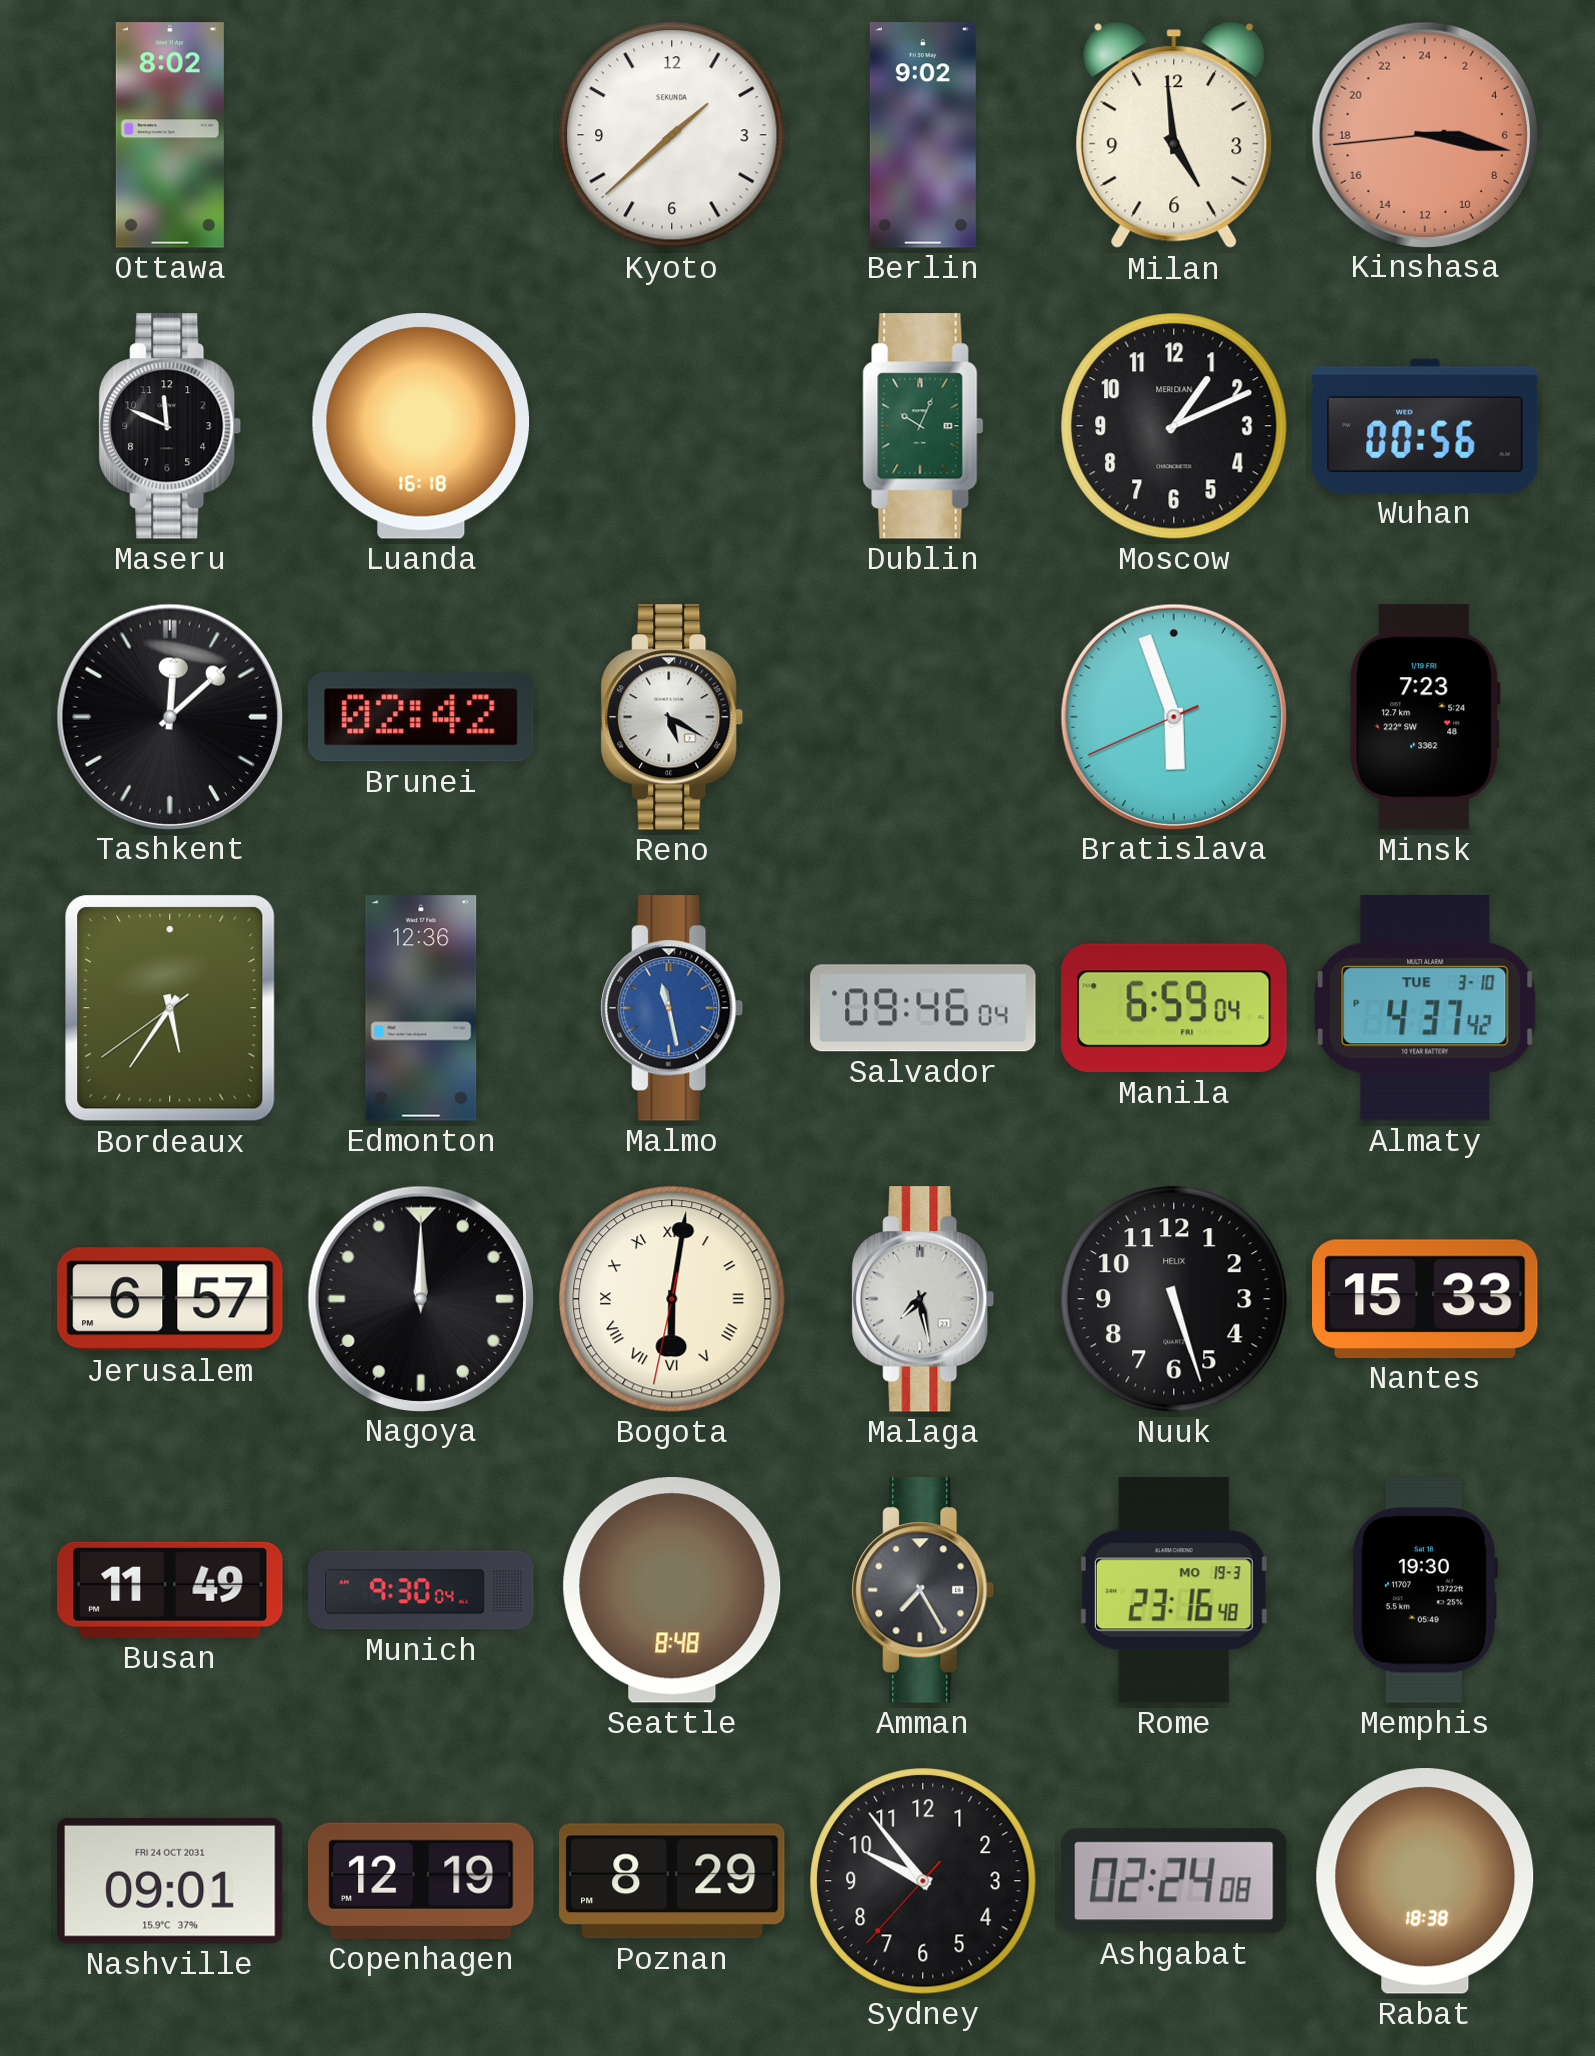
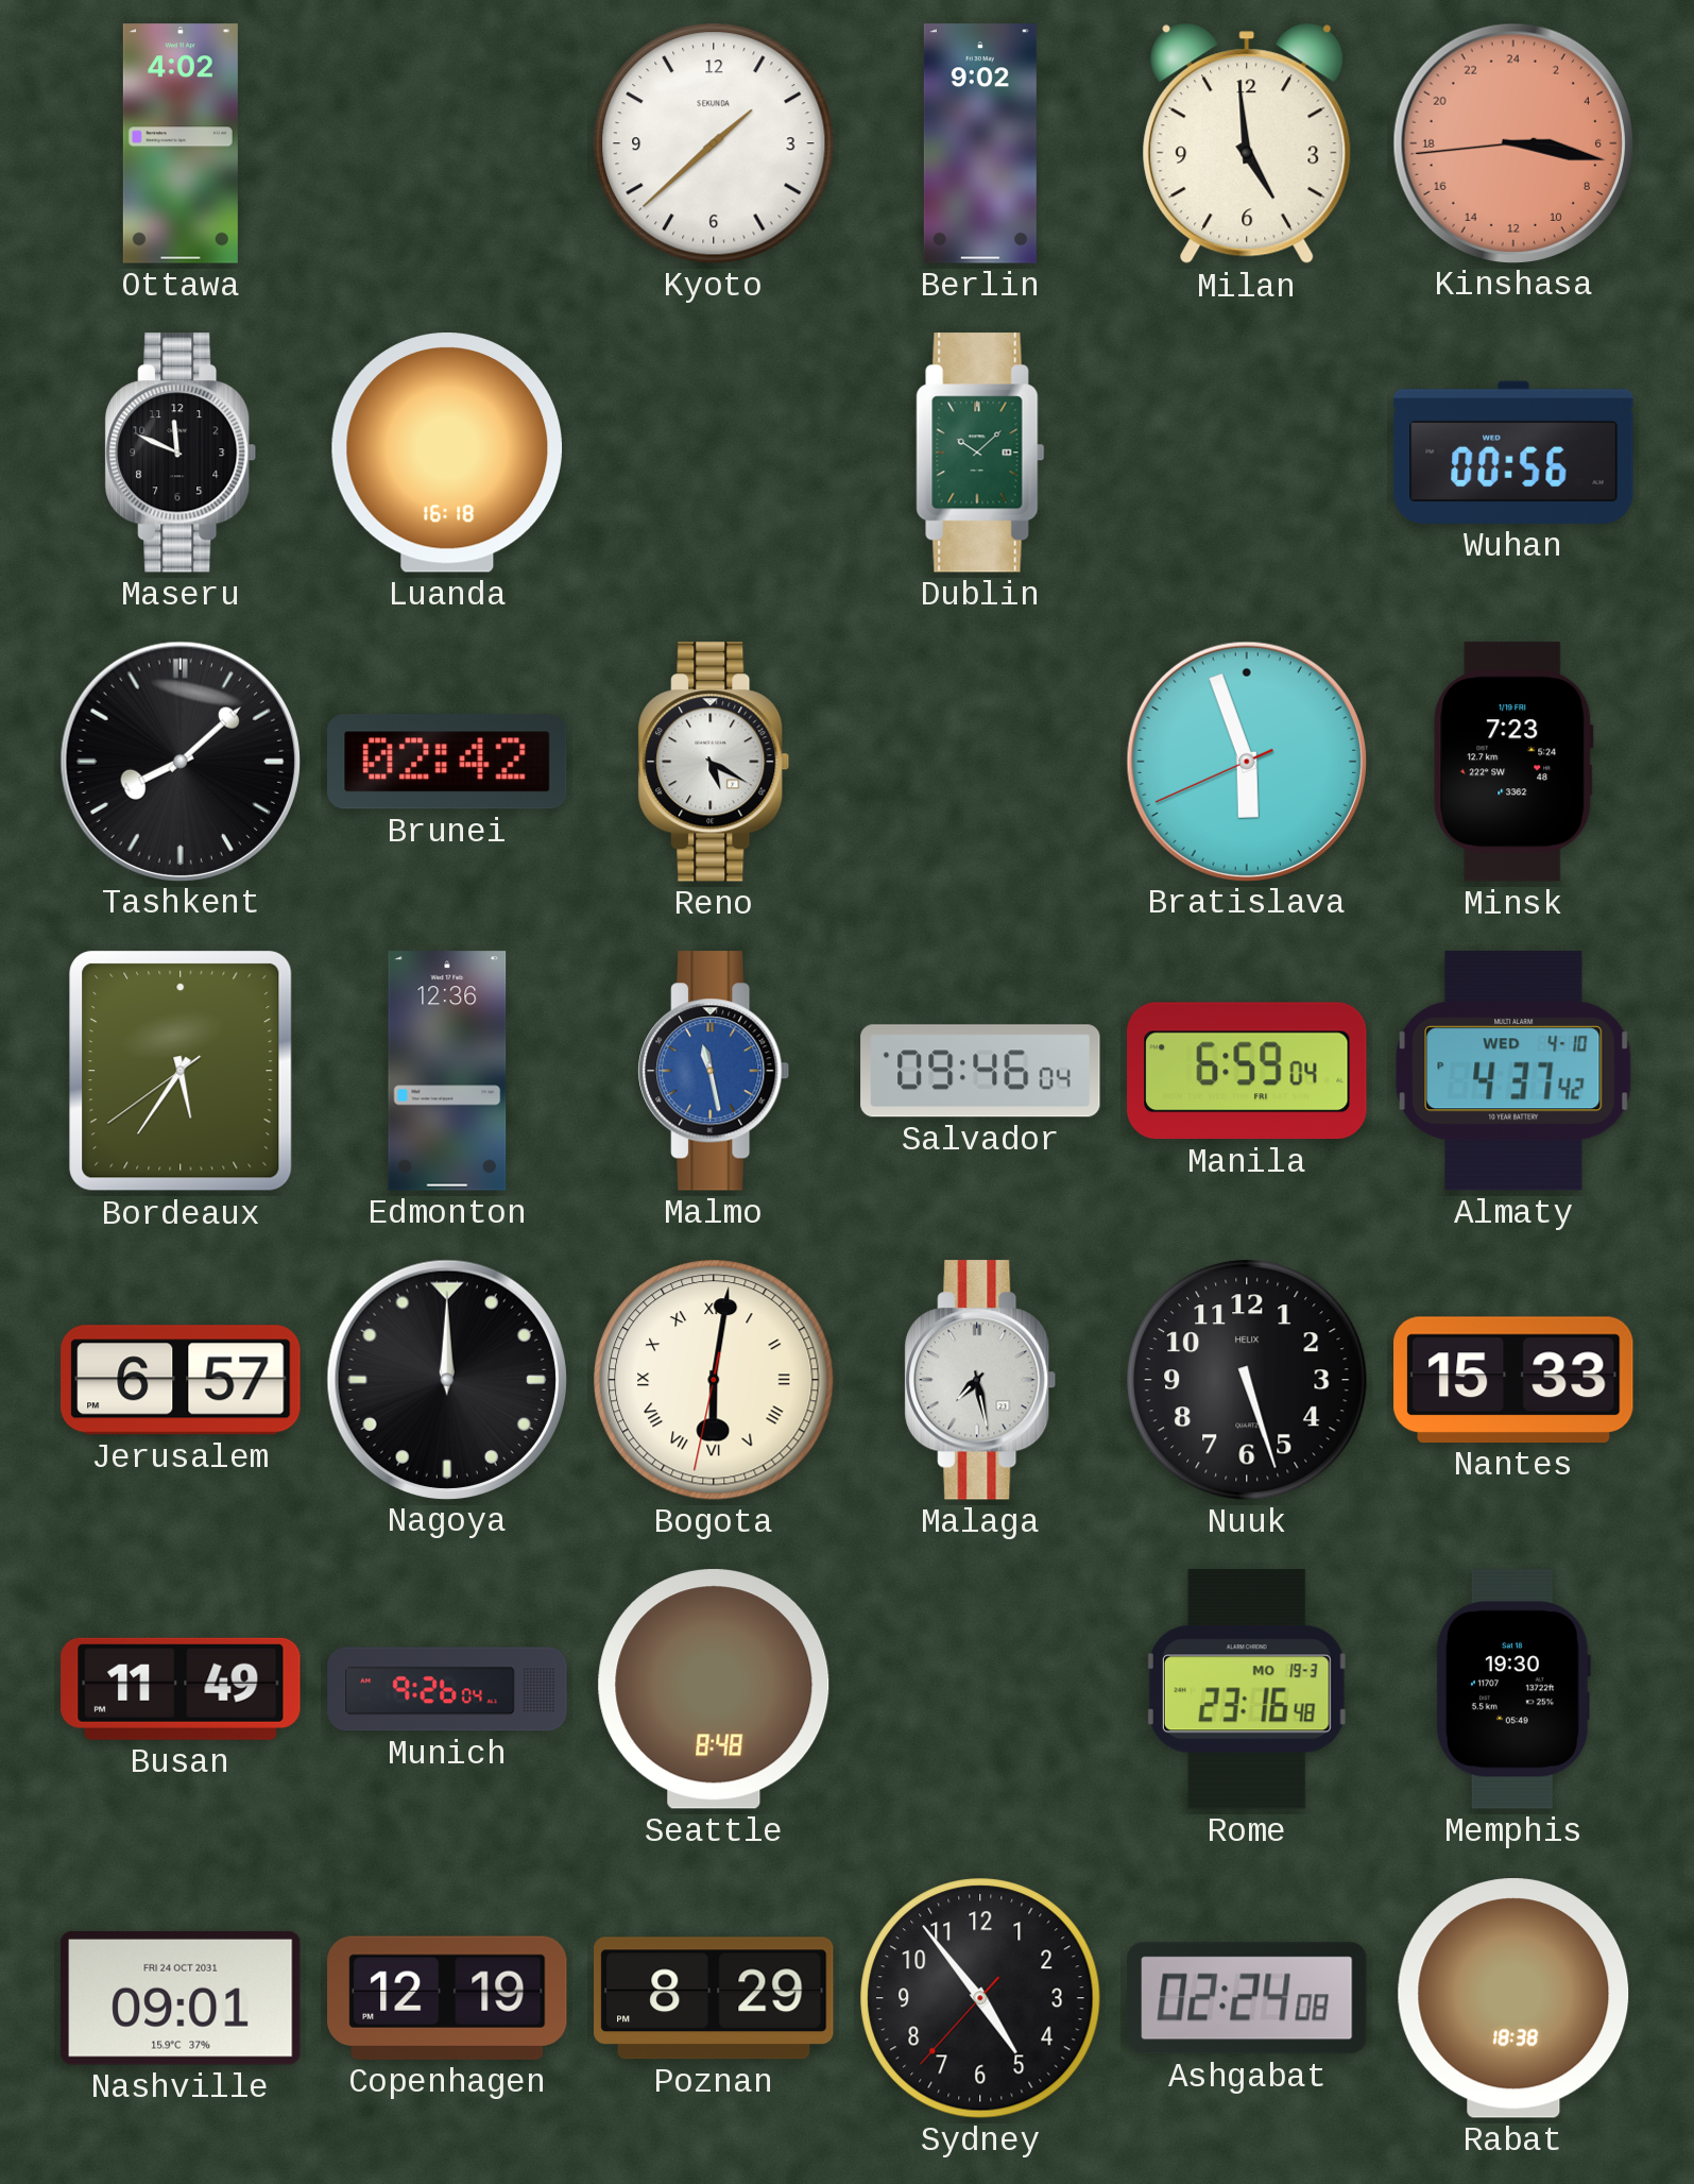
Ottawa: 8:02 -> 4:02 (181, 143)
Dublin: 10:04 -> 10:08 (980, 453)
Moscow: 1:11 -> none (1174, 426)
Tashkent: 12:08 -> 8:08 (179, 761)
Almaty date: TUE 3-10 -> WED 4-10 (1513, 1071)
Munich: 9:30 -> 9:26 (447, 1689)
Amman: 7:25 -> none (923, 1590)
Sydney: 9:53 -> 4:53 (980, 1998)
